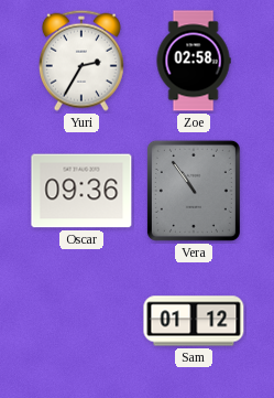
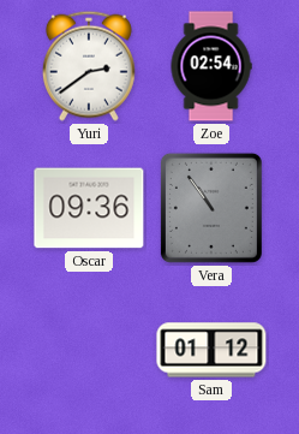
Yuri: 2:35 -> 2:39 (89, 66)
Zoe: 02:58 -> 02:54 (211, 66)
